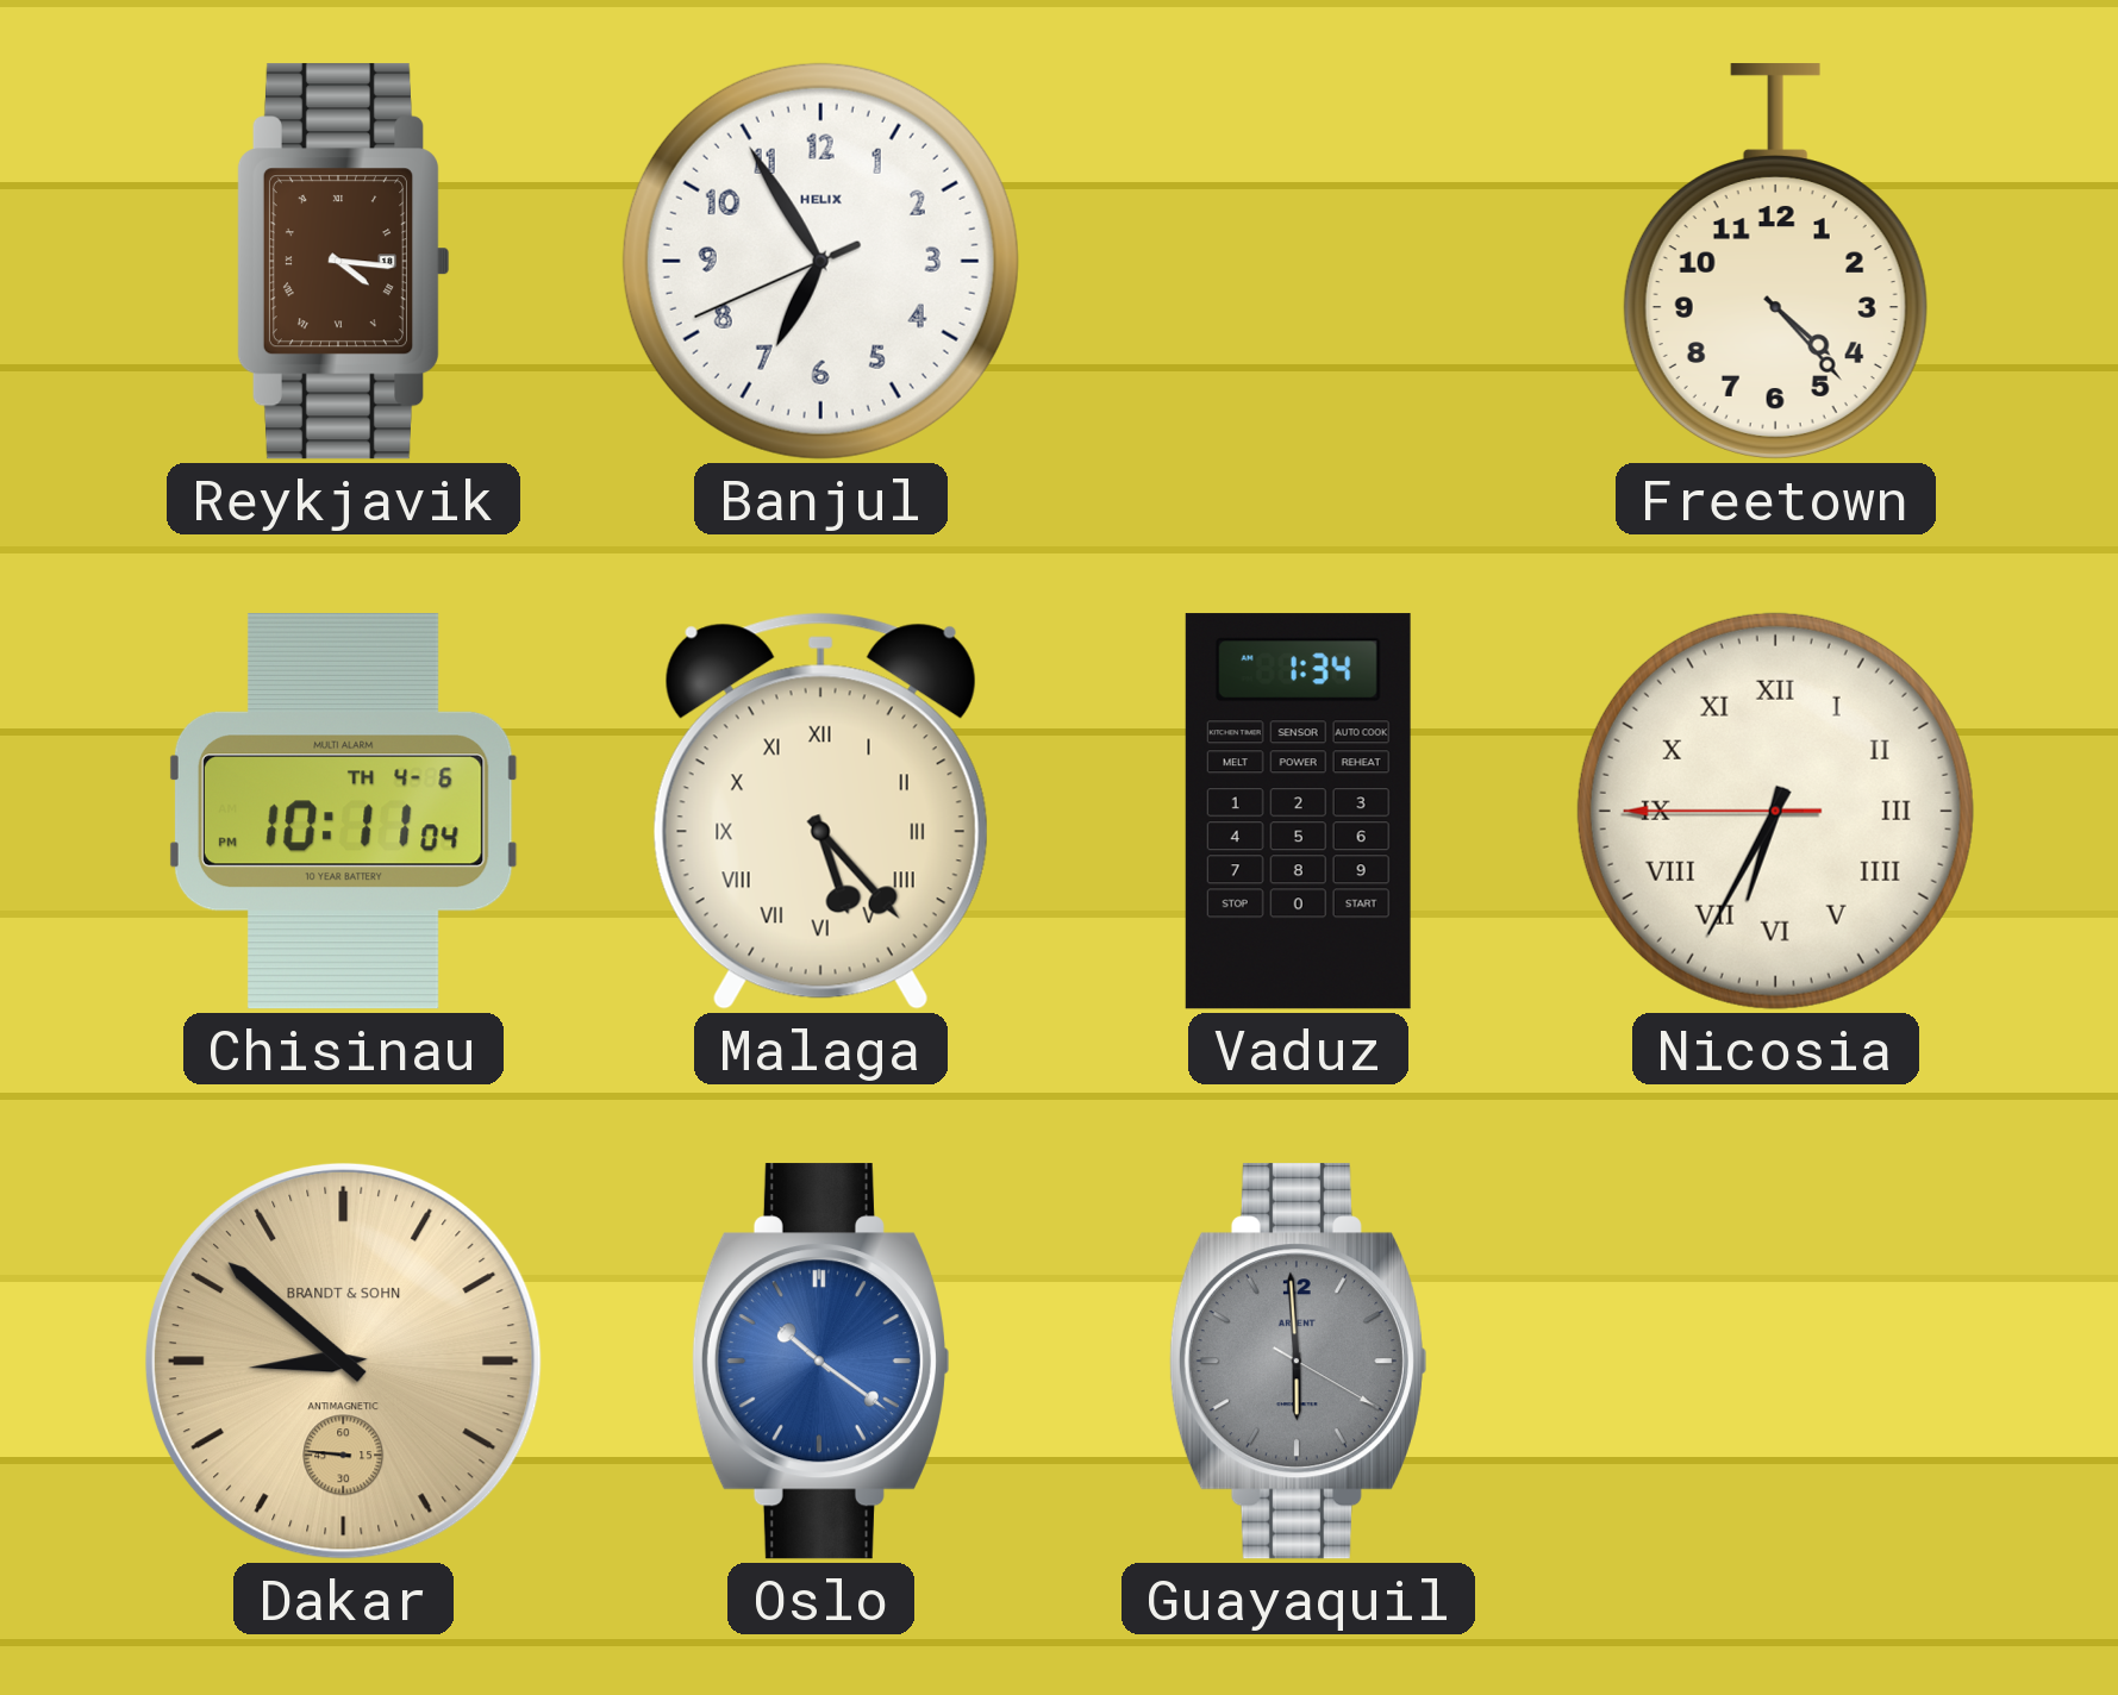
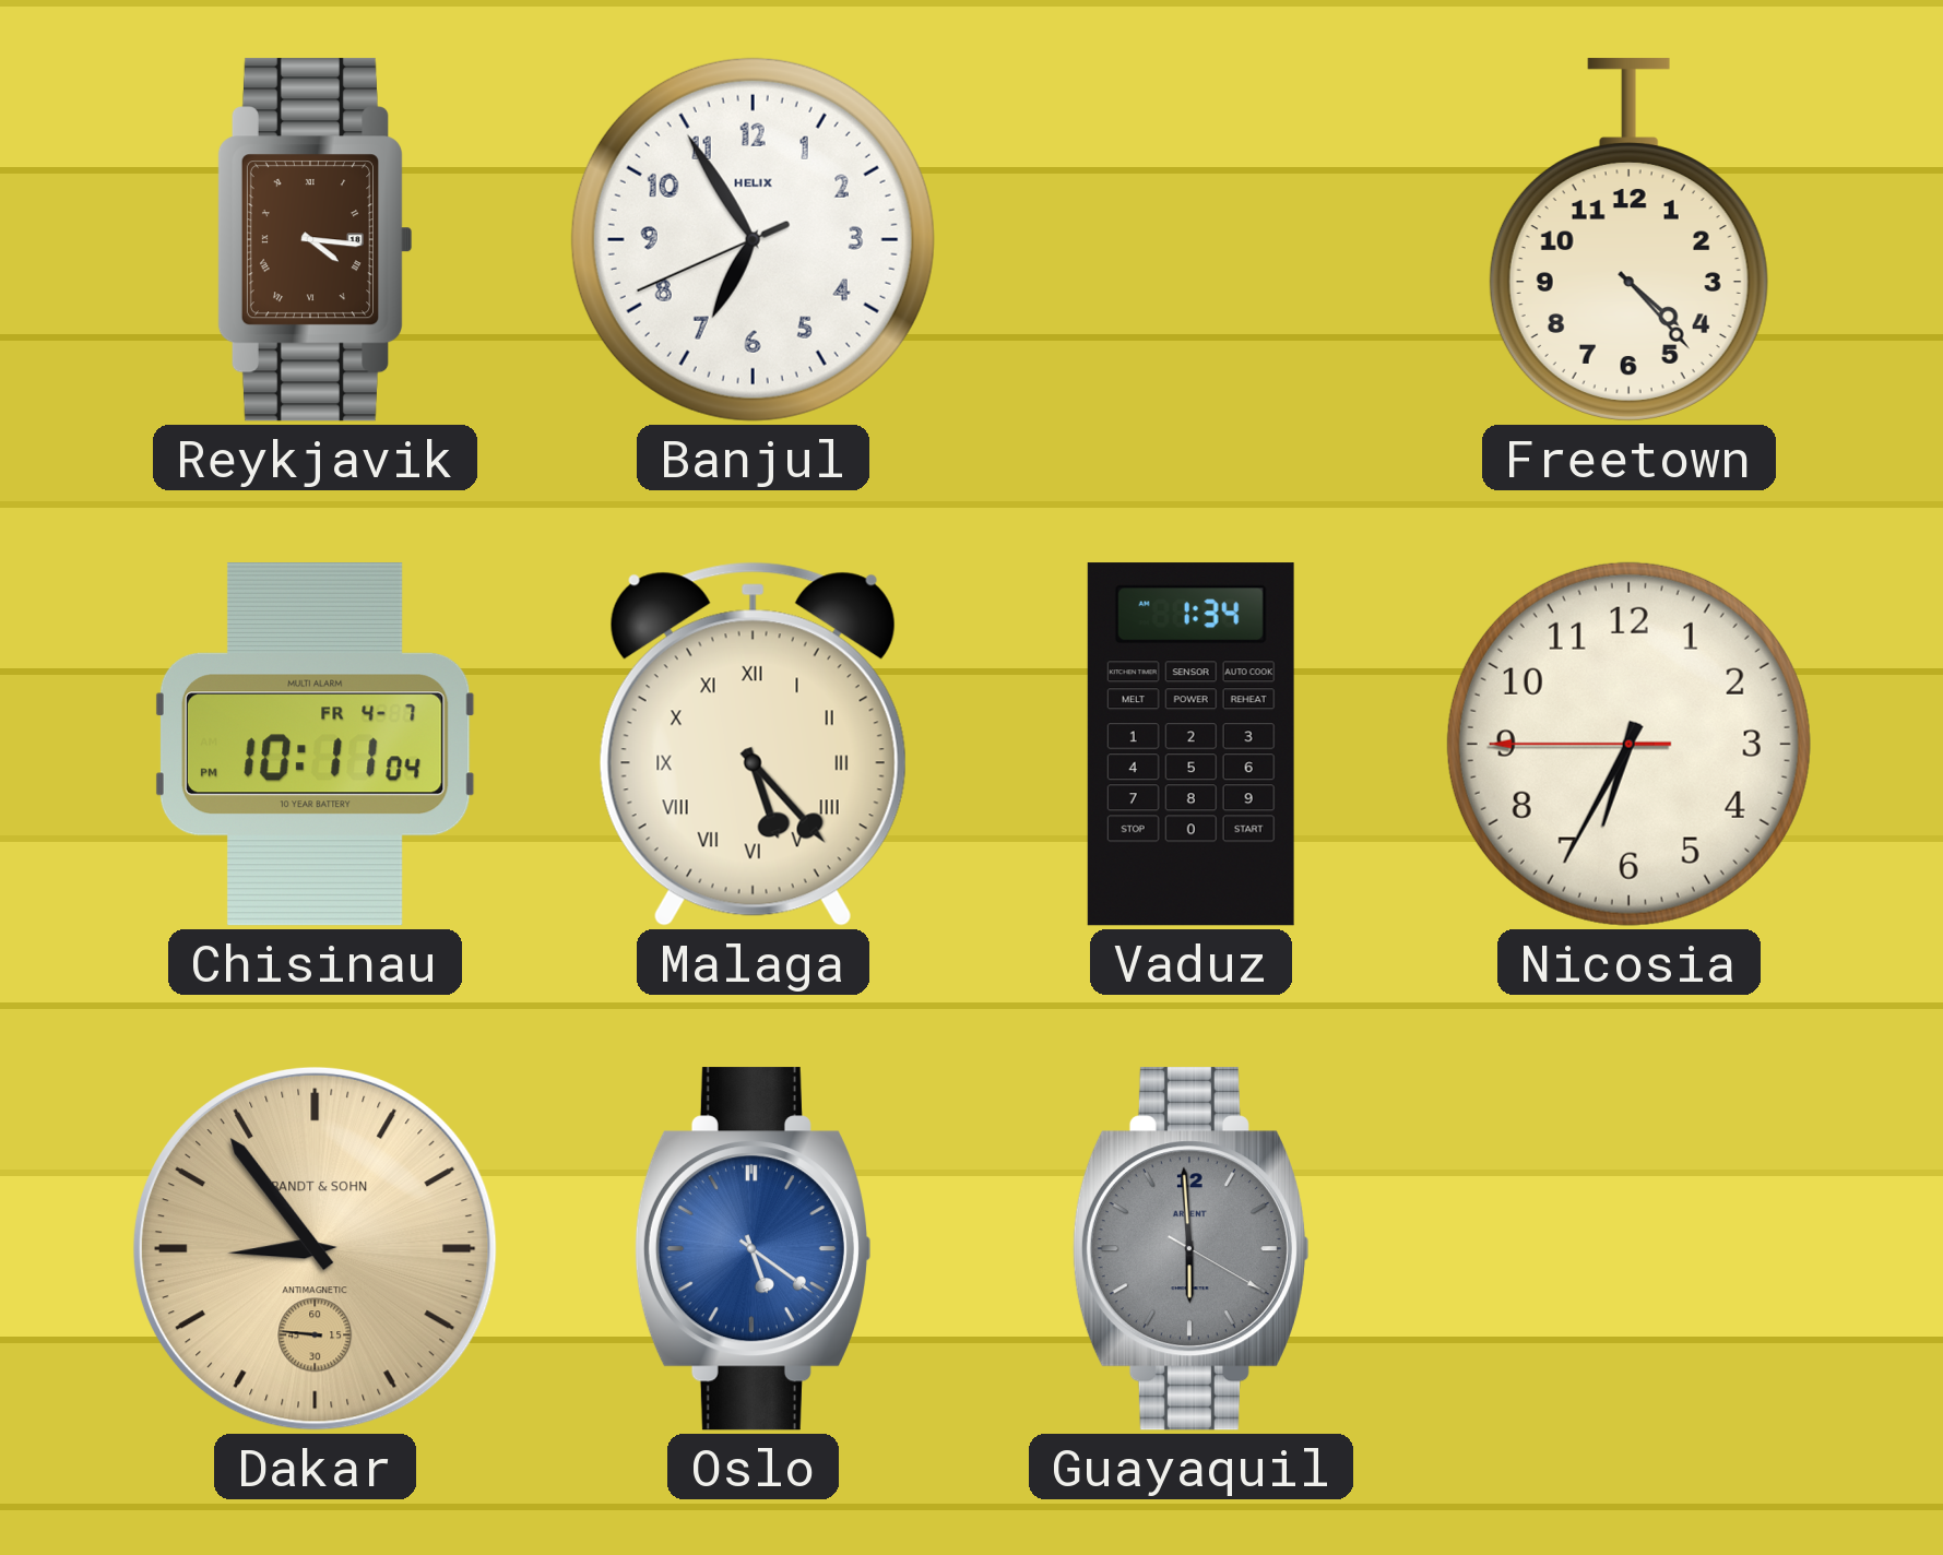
Chisinau date: TH 4-6 -> FR 4-7 (315, 745)
Nicosia numerals: Roman -> Arabic (1628, 744)
Dakar: 8:51 -> 8:53 (315, 1248)
Oslo: 10:21 -> 5:21 (753, 1249)
